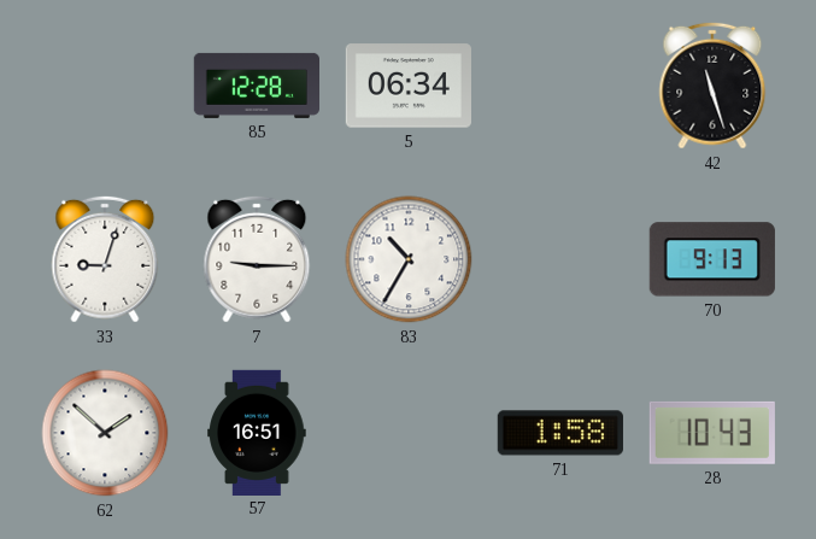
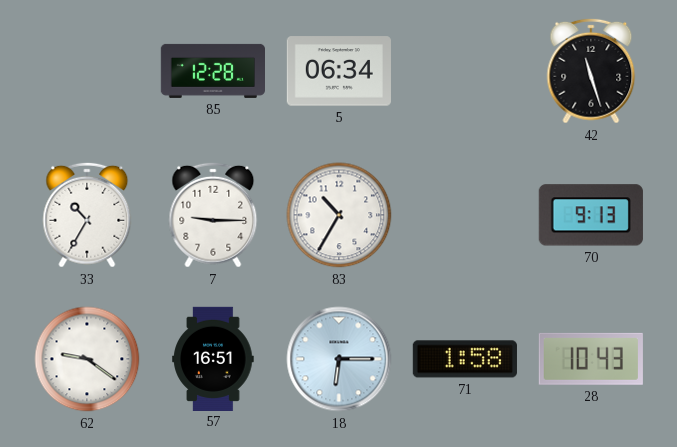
33: 9:03 -> 10:35 (87, 215)
62: 1:52 -> 9:21 (87, 359)
18: none -> 6:15 (339, 359)
